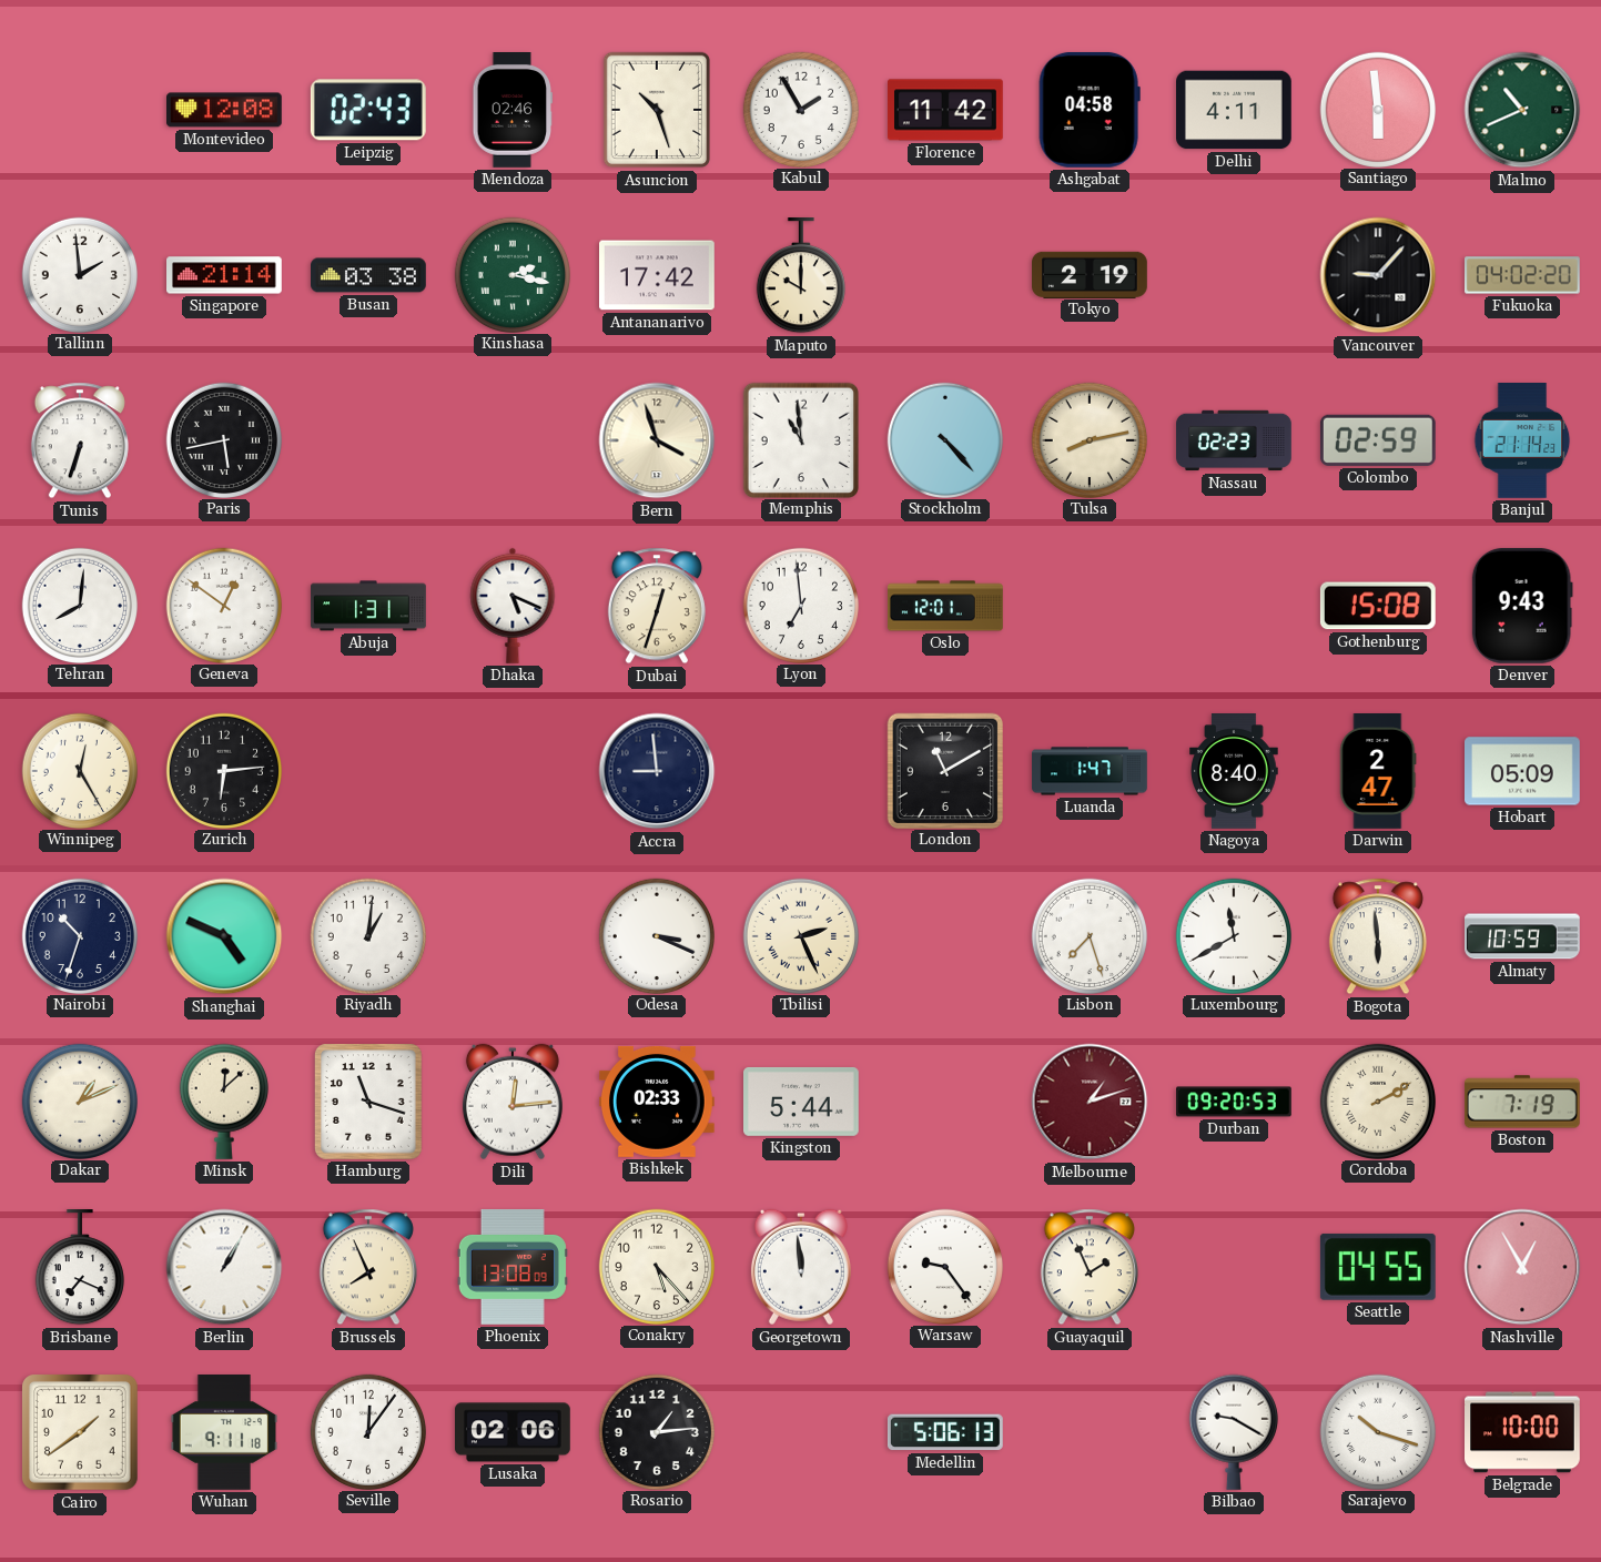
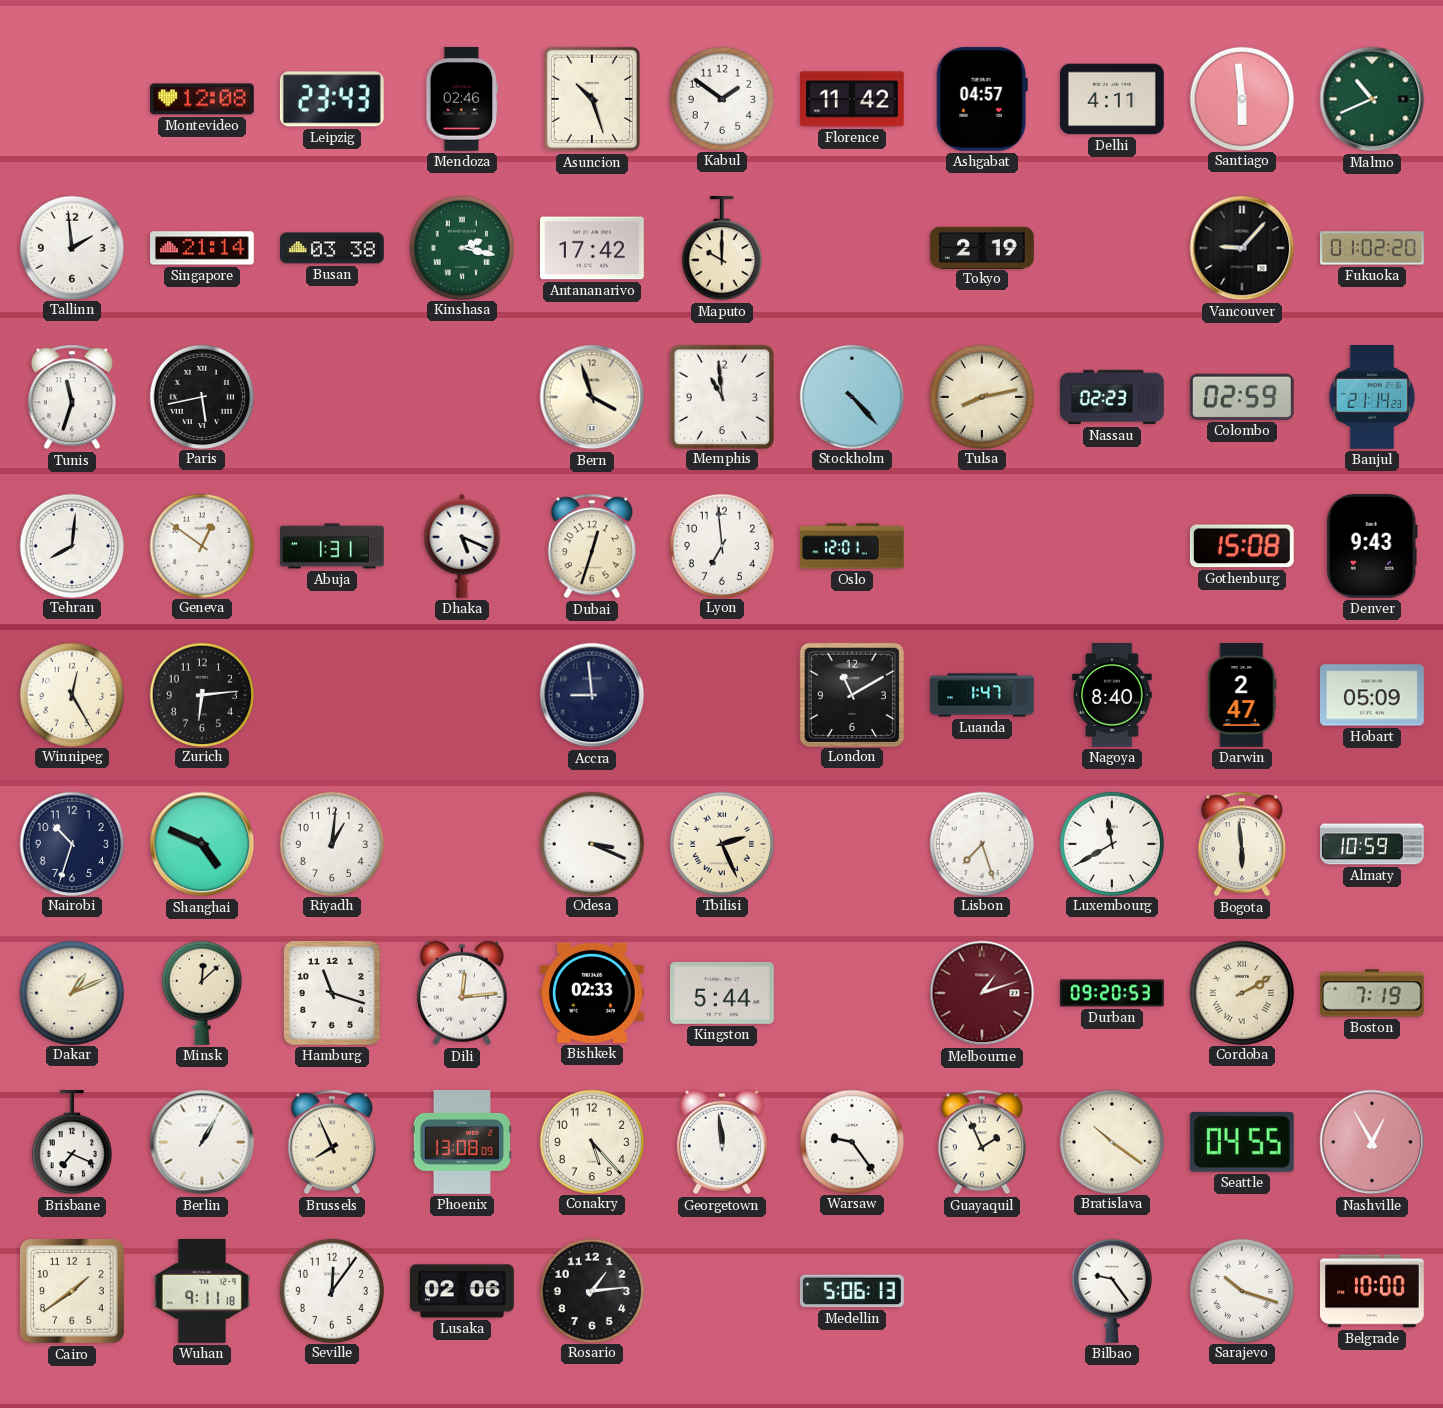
Leipzig: 02:43 -> 23:43 (332, 99)
Kabul: 1:55 -> 1:51 (721, 98)
Ashgabat: 04:58 -> 04:57 (982, 99)
Fukuoka: 04:02 -> 01:02 (1373, 248)
Tunis: 6:33 -> 11:33 (72, 397)
Bratislava: none -> 10:21 (1111, 1141)
Bilbao: 9:20 -> 9:24 (1112, 1291)
